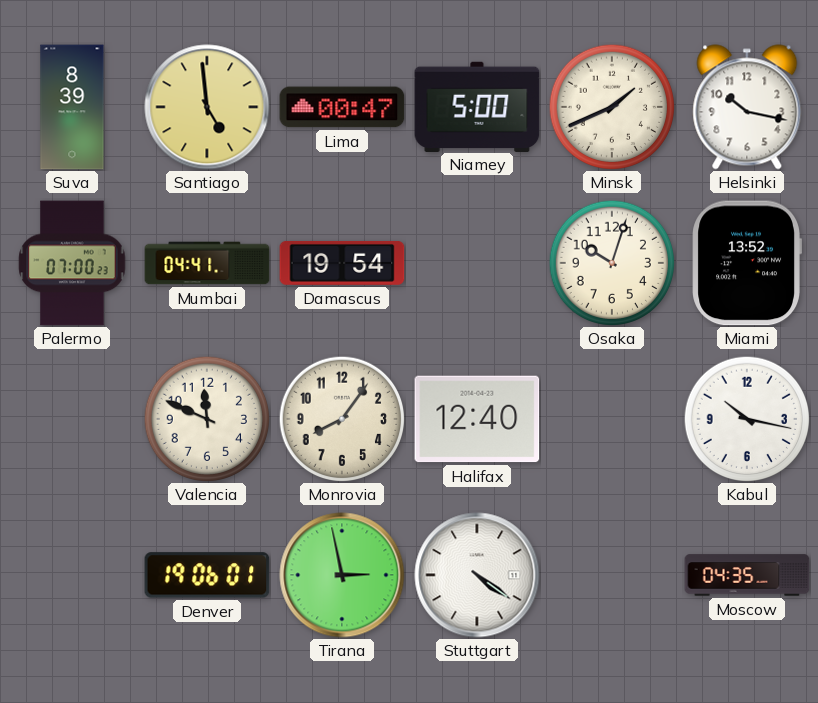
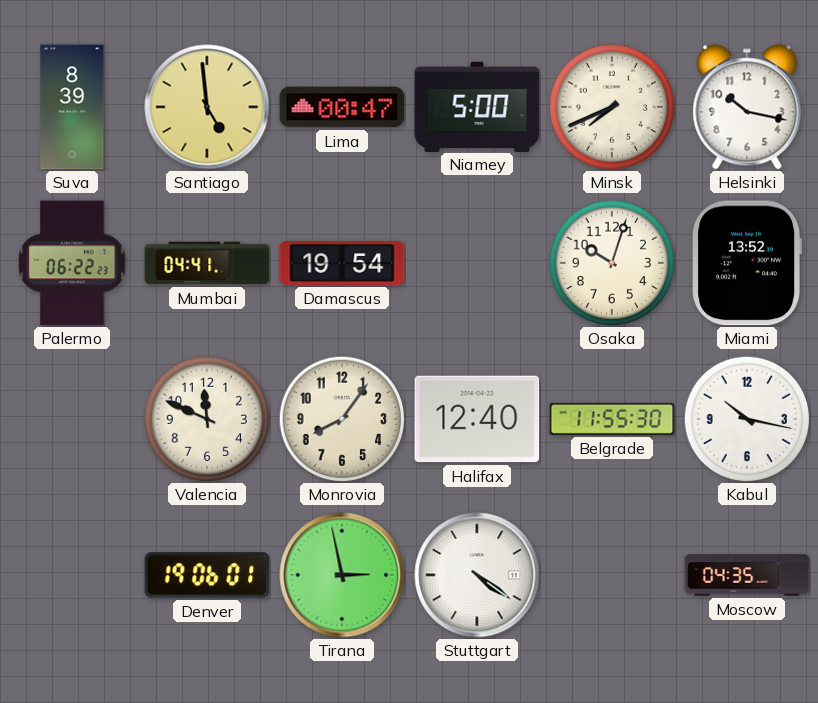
Minsk: 1:41 -> 7:41 (612, 107)
Palermo: 07:00 -> 06:22 (72, 263)
Belgrade: none -> 11:55 (612, 419)
